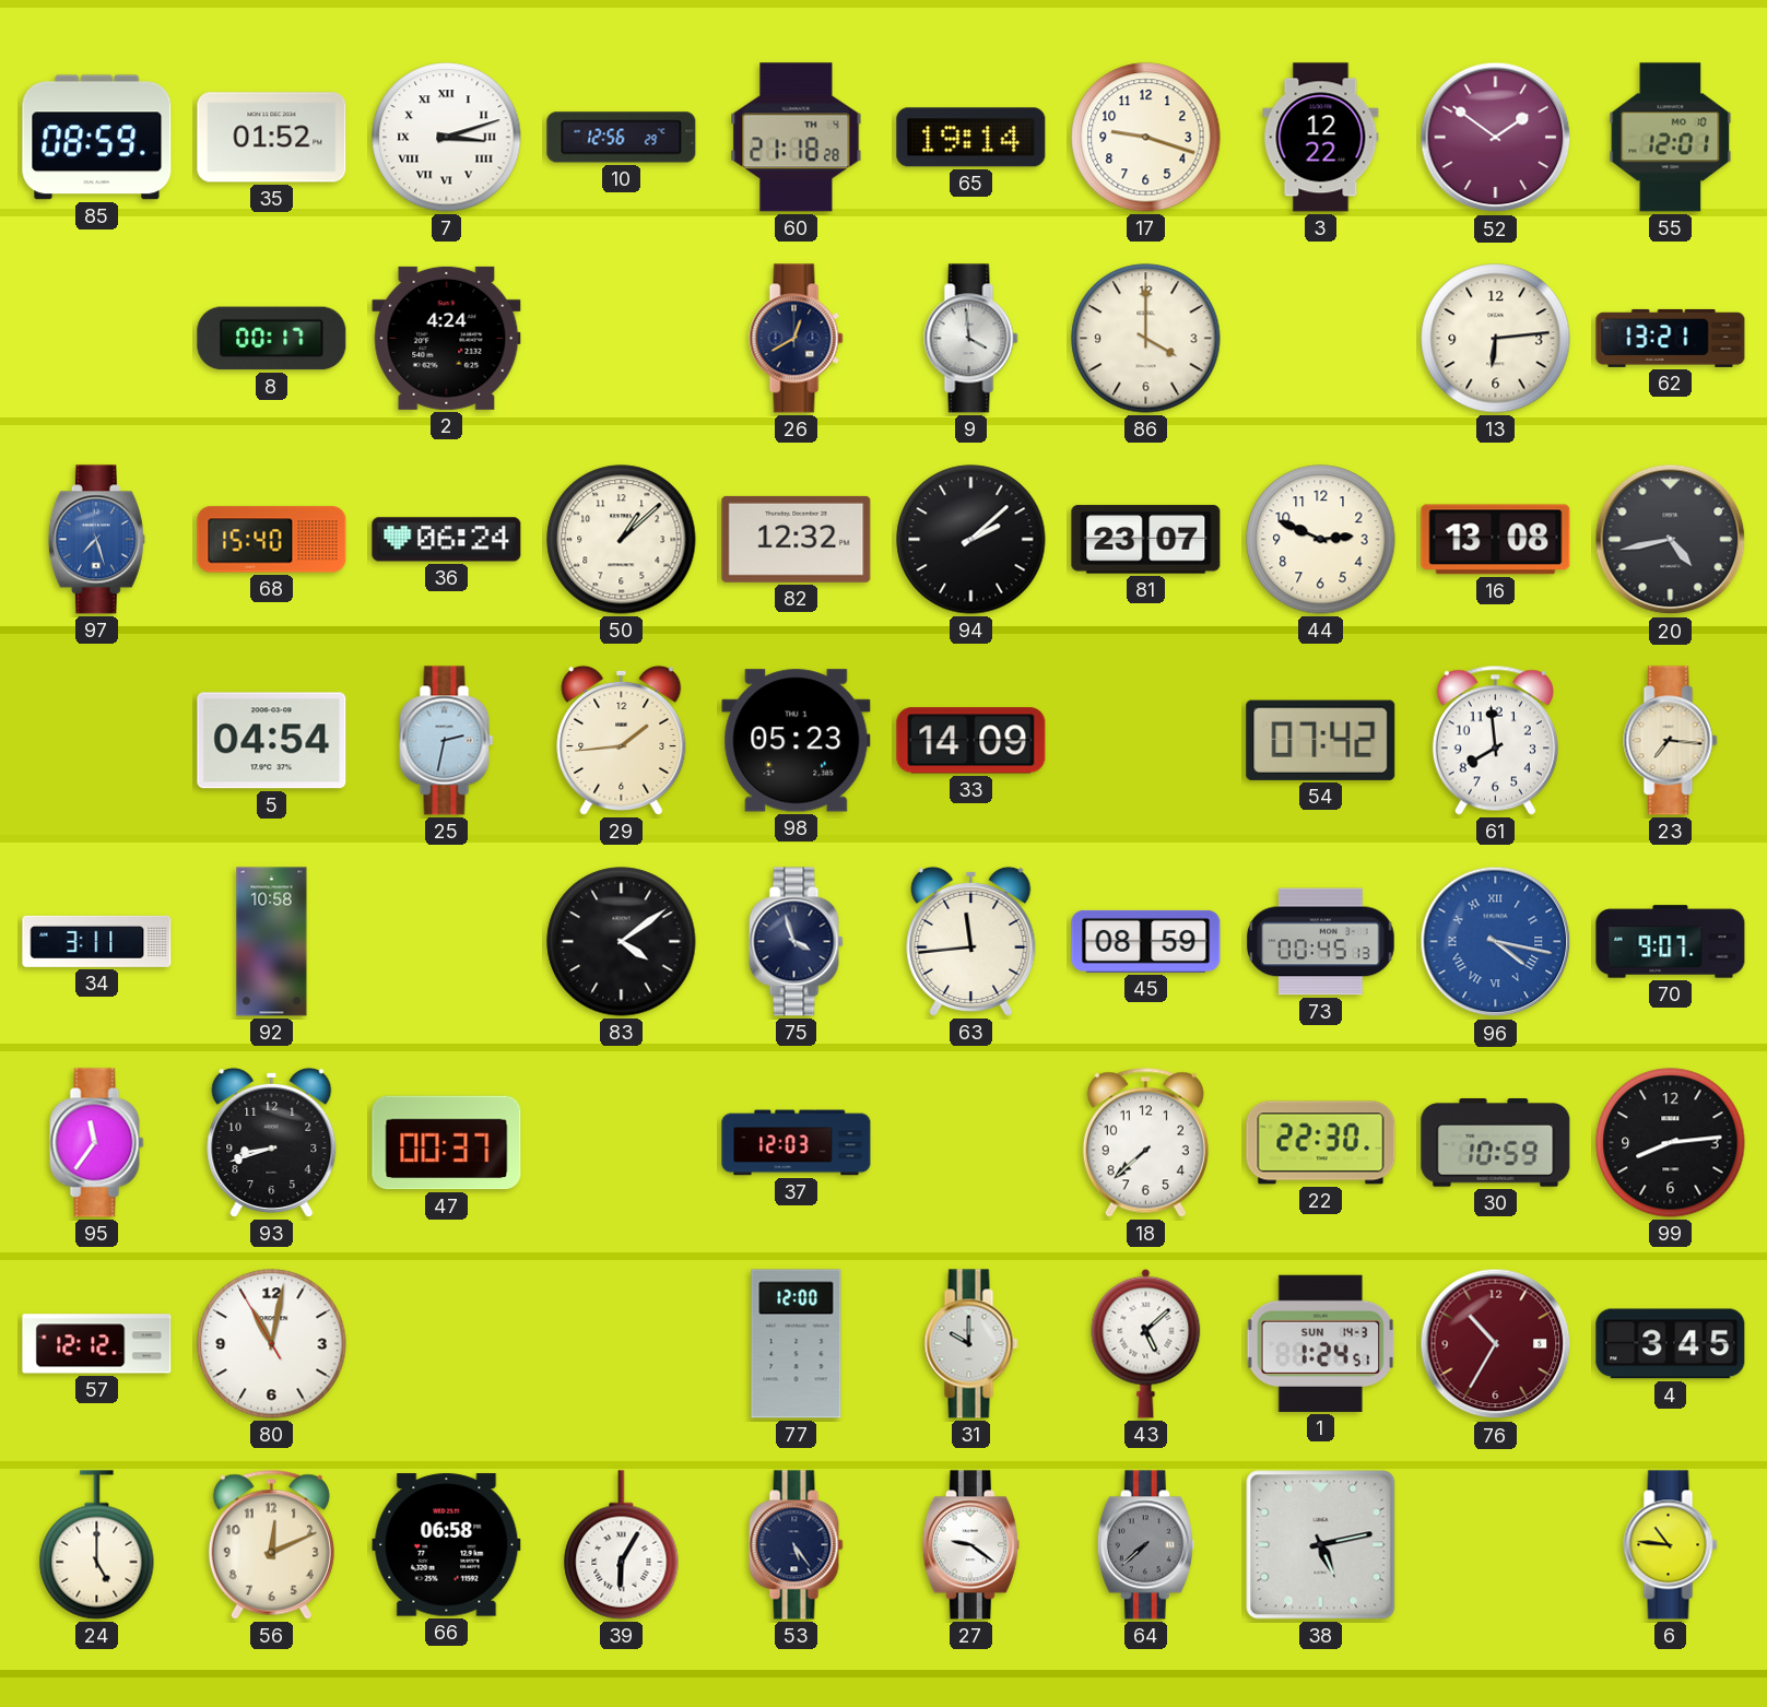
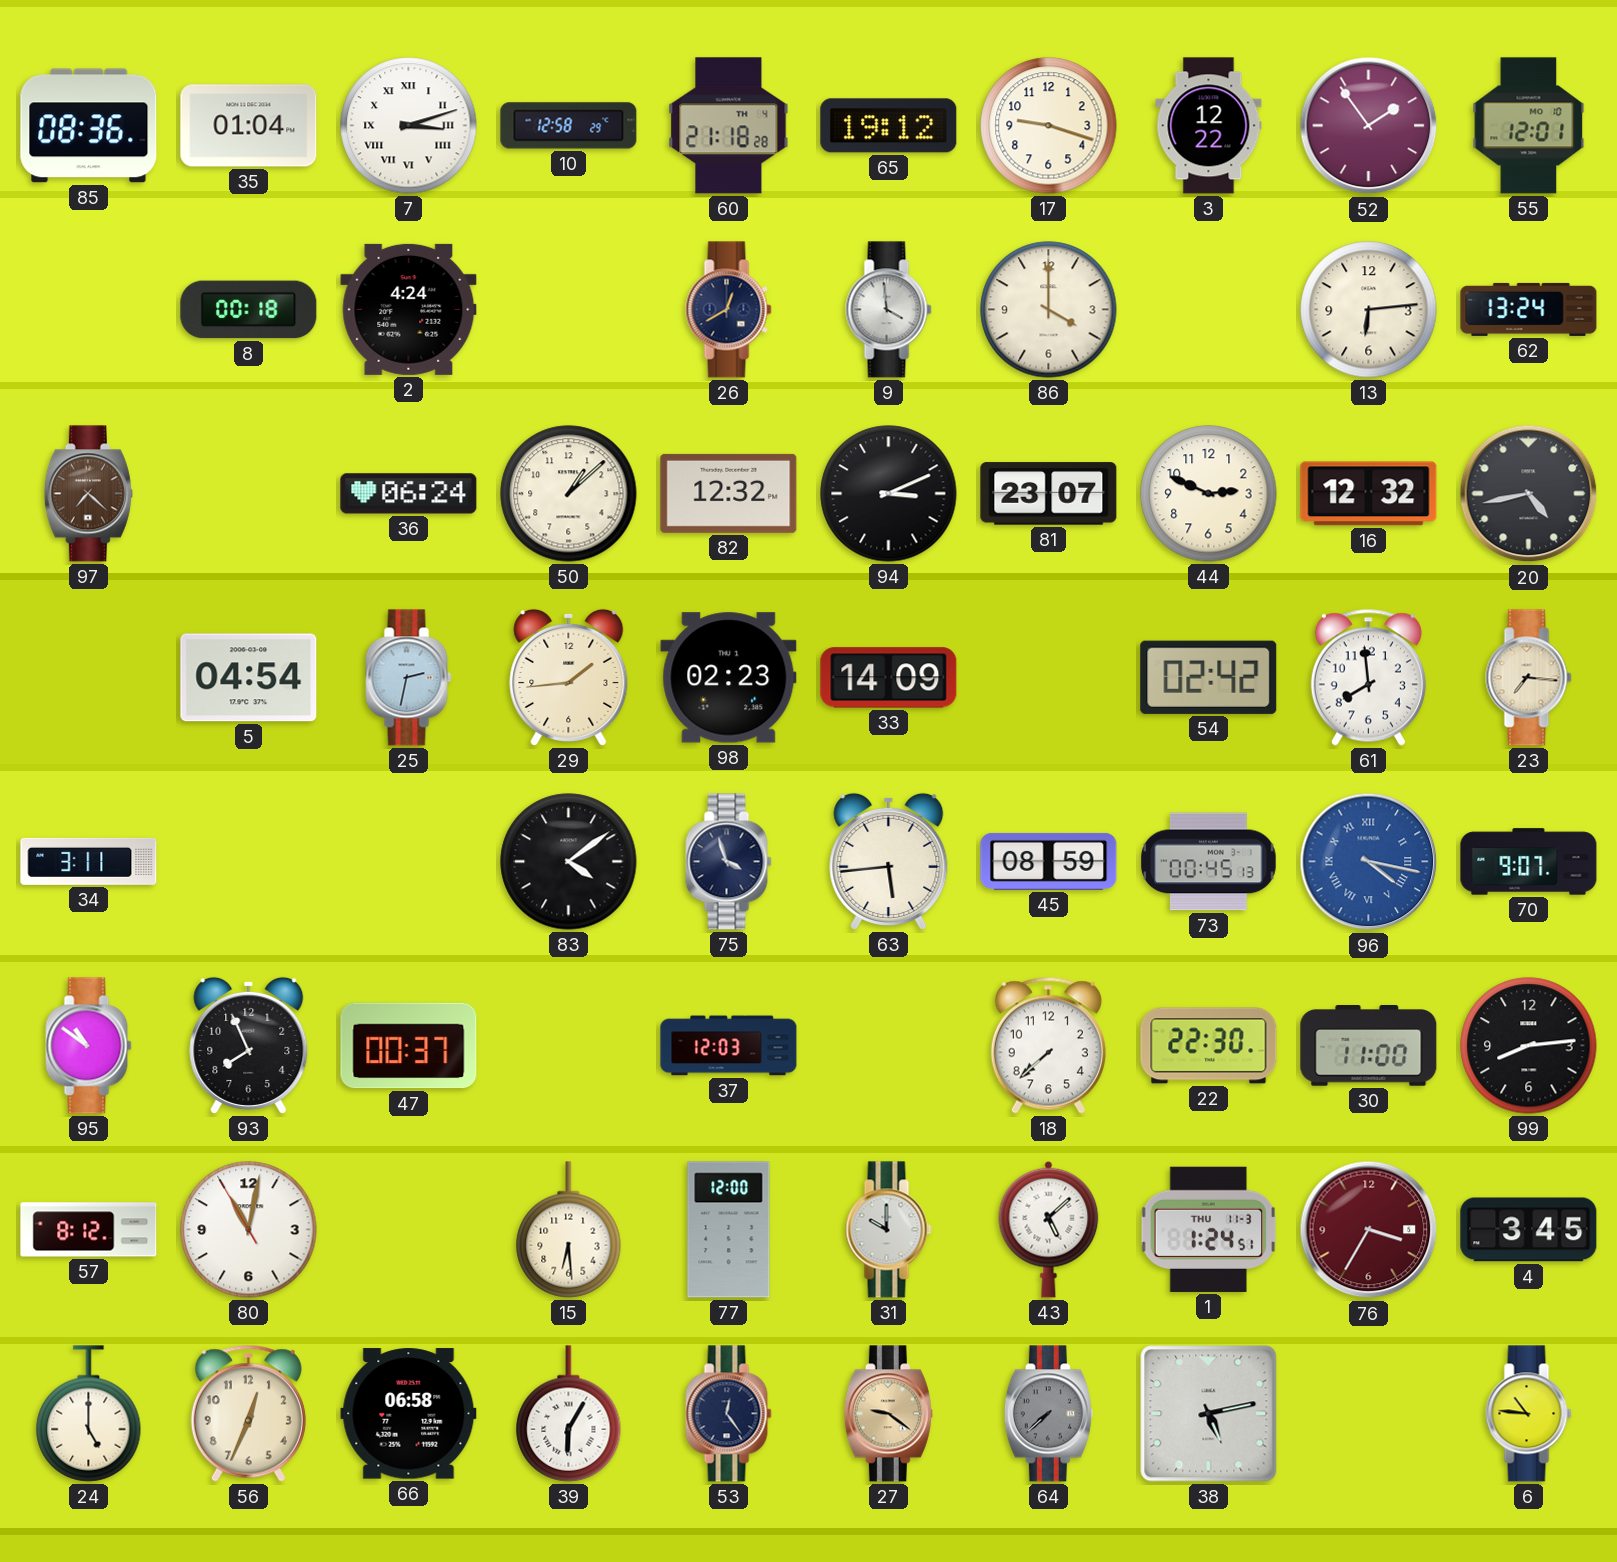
85: 08:59 -> 08:36 (89, 126)
35: 01:52 -> 01:04 (249, 126)
10: 12:56 -> 12:58 (569, 126)
65: 19:14 -> 19:12 (889, 126)
52: 1:51 -> 1:54 (1369, 126)
8: 00:17 -> 00:18 (249, 310)
62: 13:21 -> 13:24 (1529, 309)
97: 7:27 -> 7:22 (88, 494)
97 dial: blue -> brown (88, 494)
68: 15:40 -> none (272, 540)
94: 2:08 -> 3:11 (889, 494)
16: 13:08 -> 12:32 (1369, 494)
98: 05:23 -> 02:23 (729, 678)
54: 07:42 -> 02:42 (1209, 677)
92: 10:58 -> none (272, 942)
63: 11:44 -> 5:44 (889, 861)
95: 11:36 -> 10:51 (89, 1046)
93: 8:42 -> 7:56 (249, 1045)
30: 10:59 -> 11:00 (1369, 1046)
57: 12:12 -> 8:12 (89, 1230)
15: none -> 6:29 (569, 1230)
1 date: SUN 14-3 -> THU 11-3 (1209, 1229)
76: 10:35 -> 3:35 (1369, 1230)
56: 12:11 -> 12:34 (248, 1413)
53: 5:24 -> 12:24 (729, 1414)
27 dial: white -> champagne (888, 1414)
